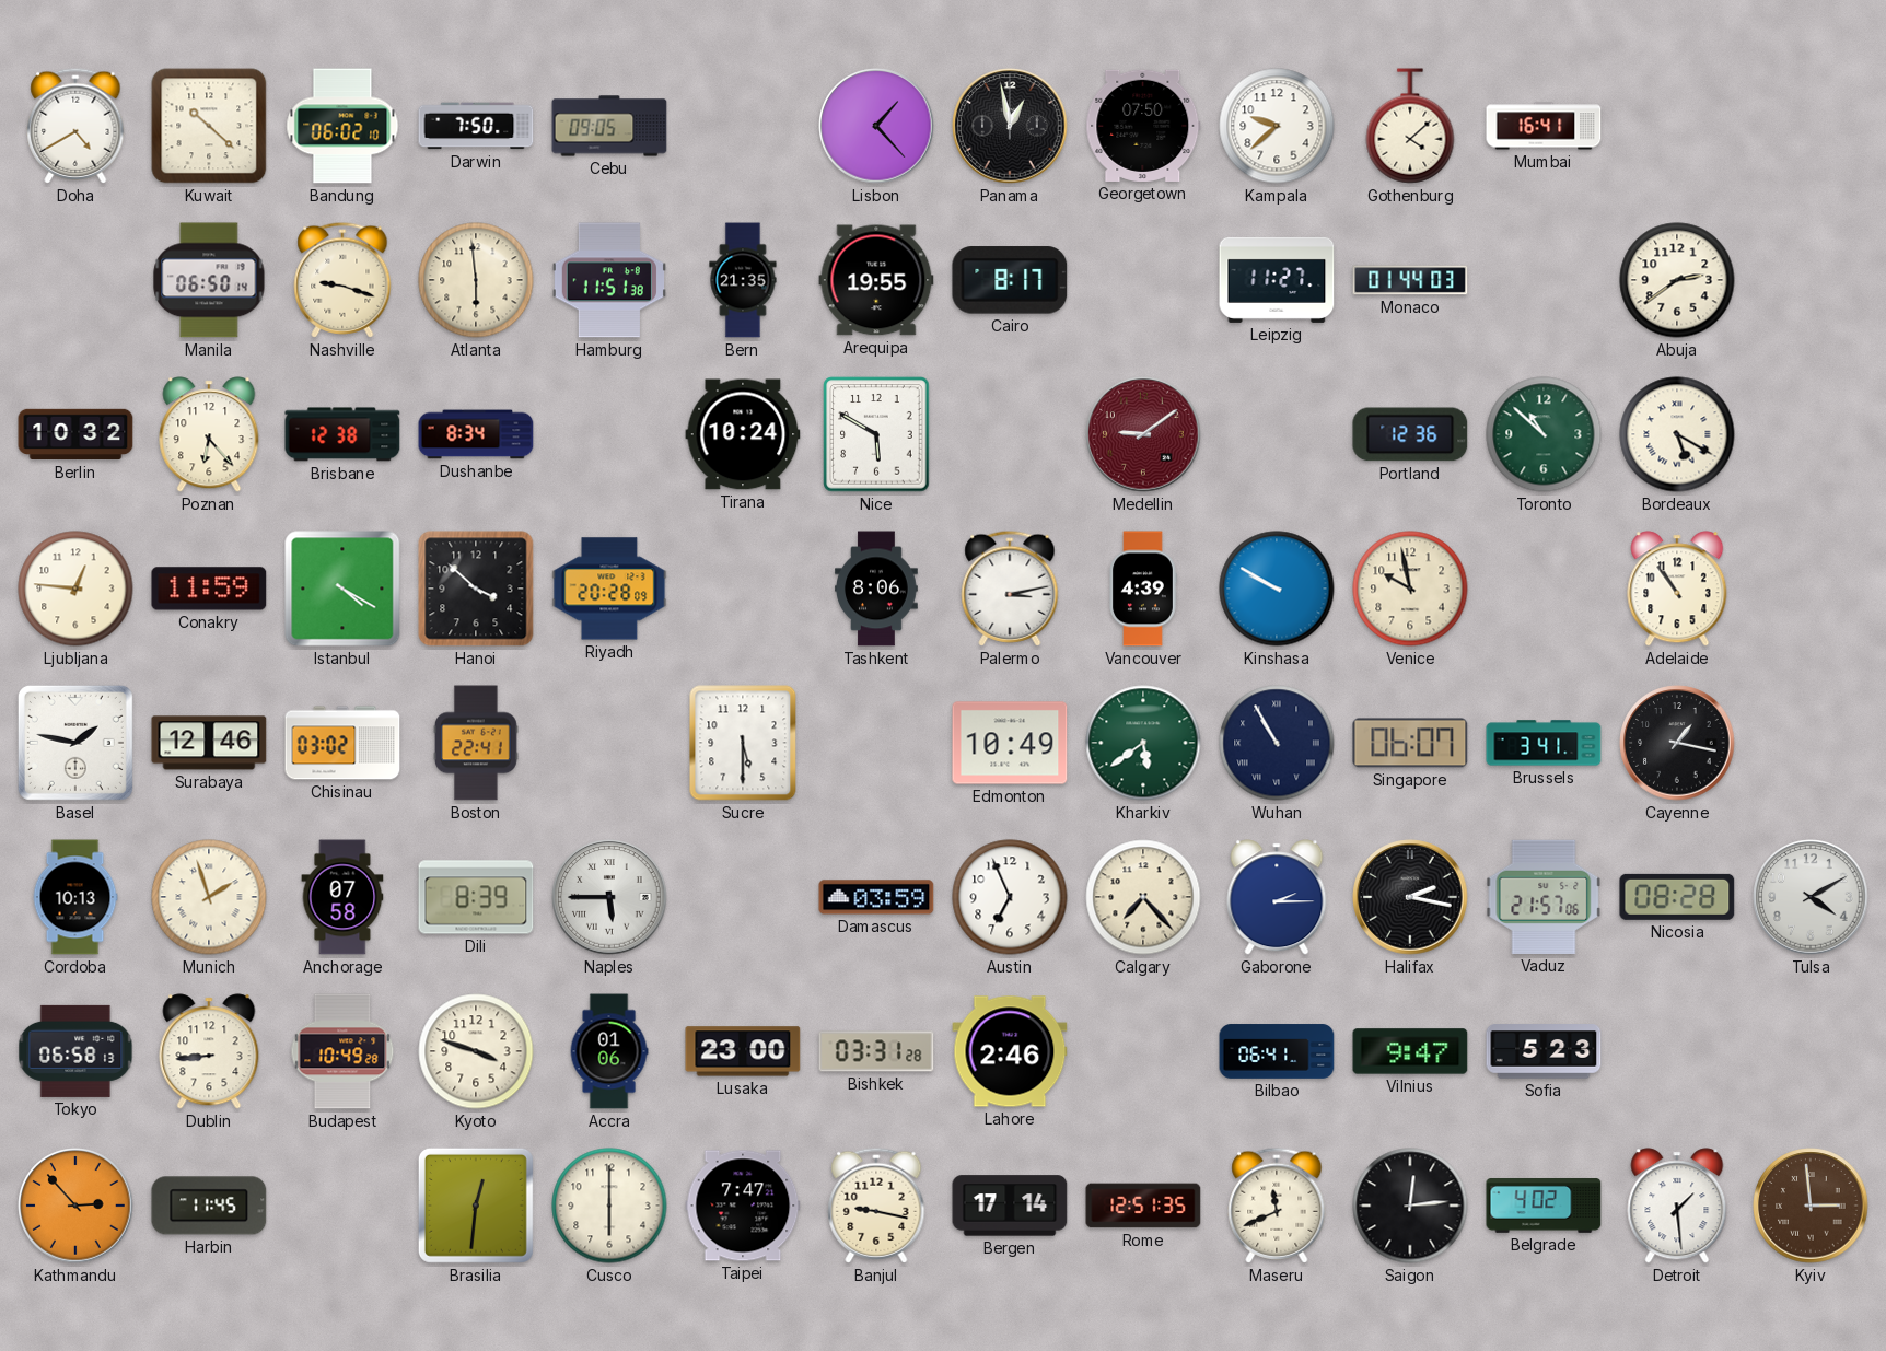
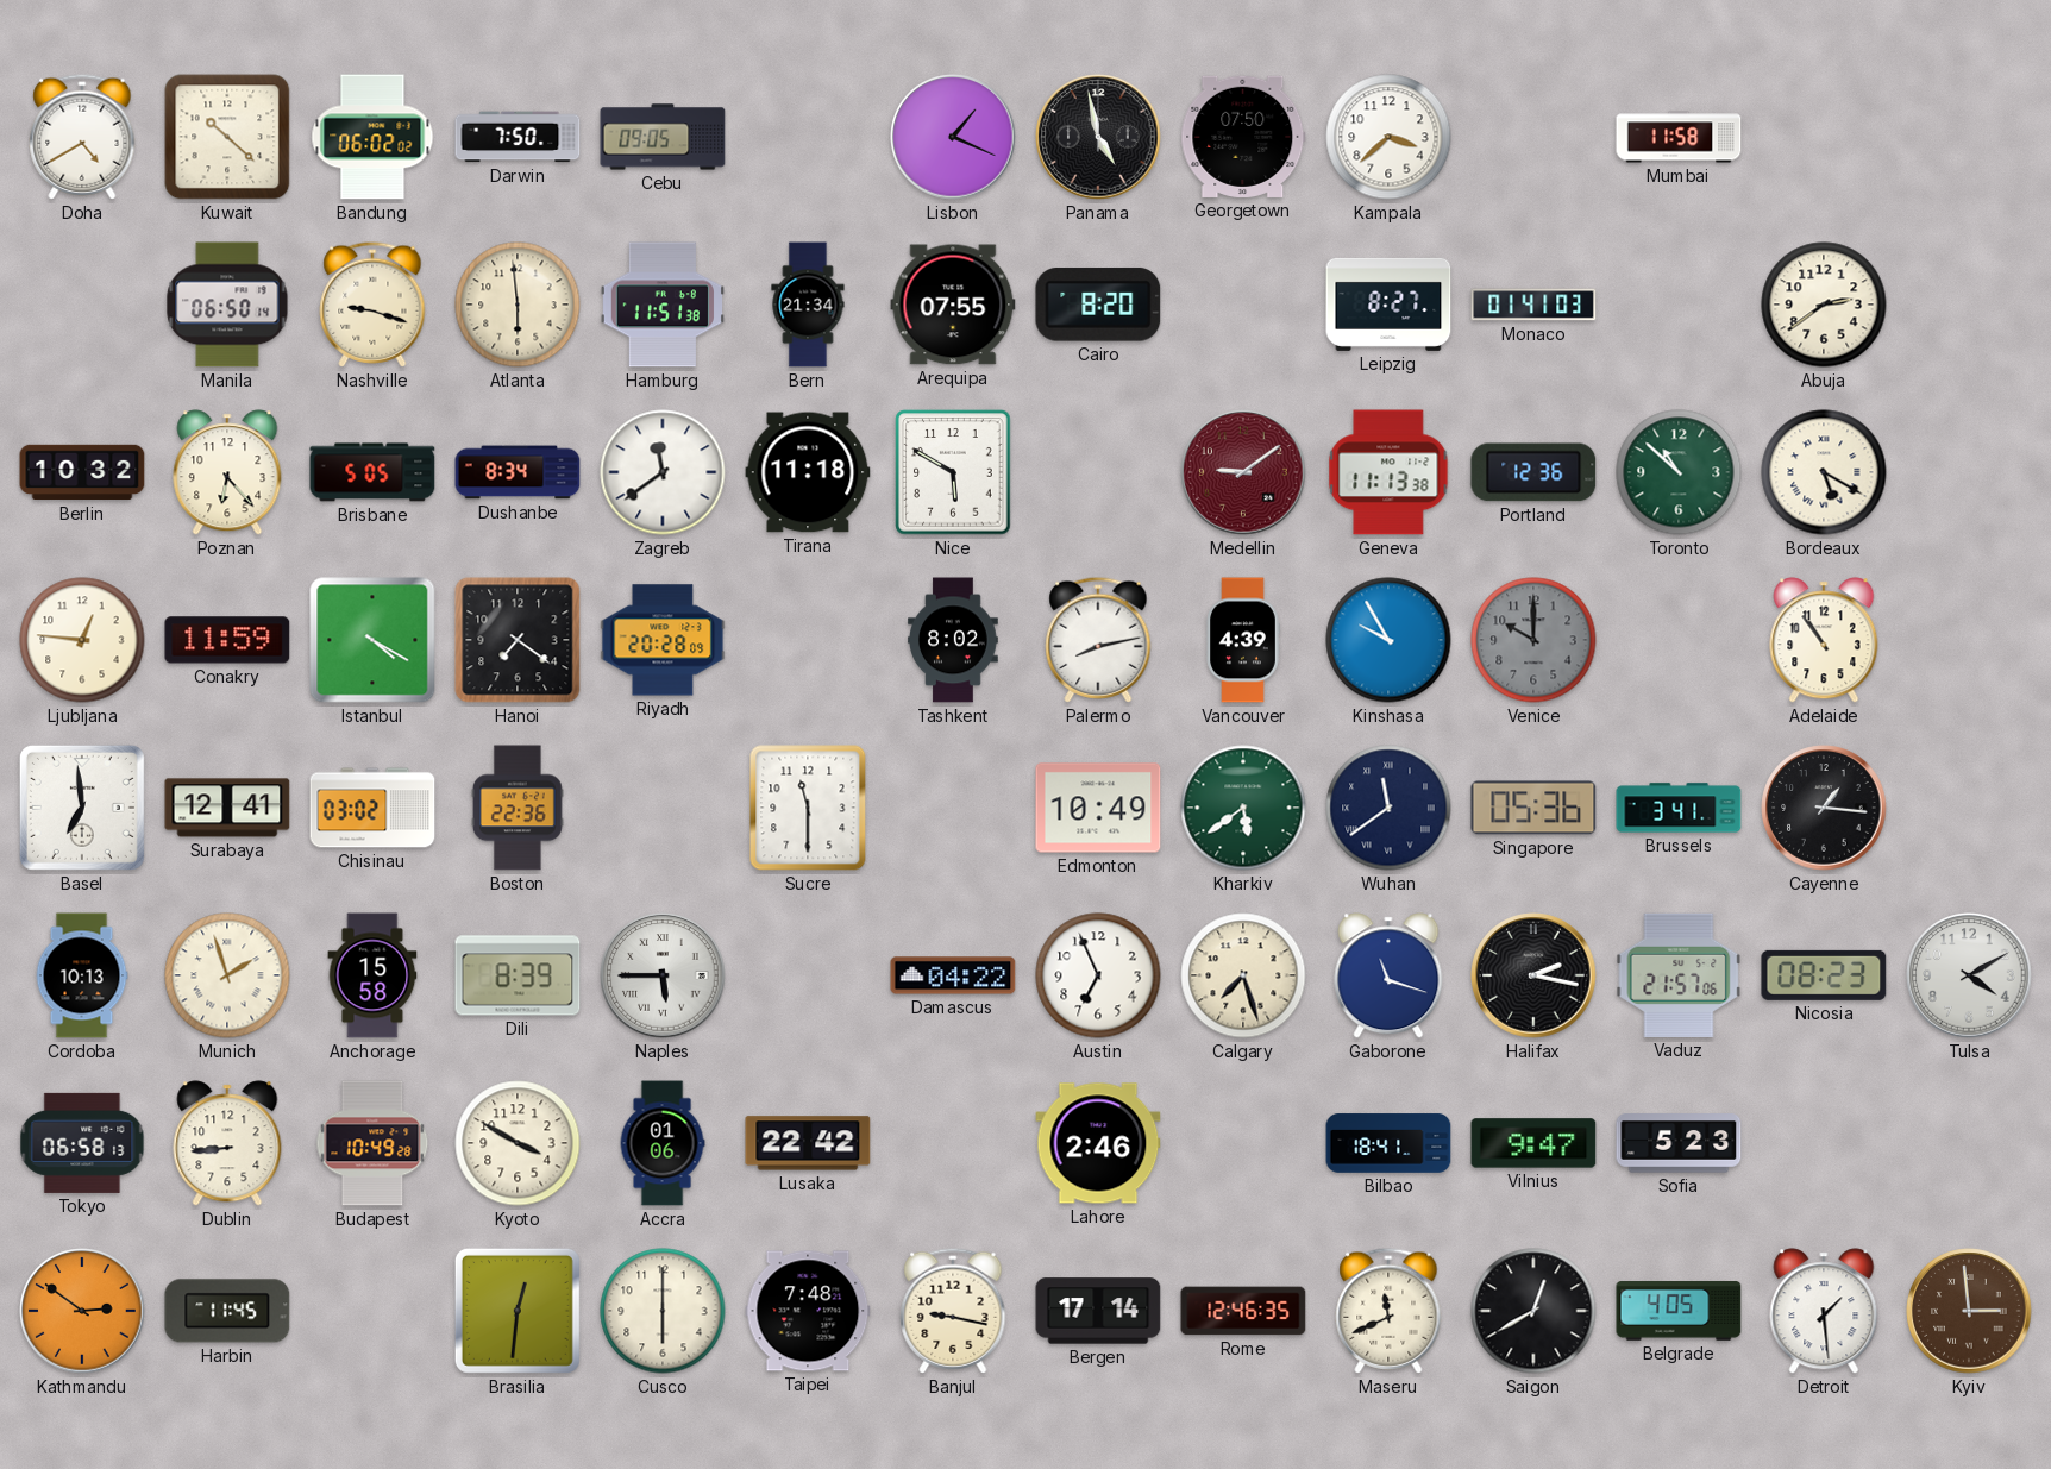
Bandung: 06:02:10 -> 06:02:02 (372, 137)
Lisbon: 1:23 -> 1:19 (953, 137)
Panama: 12:58 -> 4:58 (1098, 137)
Kampala: 9:38 -> 3:38 (1388, 137)
Gothenburg: 4:08 -> none (1410, 126)
Mumbai: 16:41 -> 11:58 (1679, 137)
Bern: 21:35 -> 21:34 (808, 305)
Arequipa: 19:55 -> 07:55 (953, 305)
Cairo: 8:17 -> 8:20 (1098, 305)
Leipzig: 11:27 -> 8:27 (1388, 305)
Monaco: 01:44 -> 01:41 (1533, 305)
Brisbane: 12:38 -> 5:05 (372, 472)
Zagreb: none -> 11:39 (663, 472)
Tirana: 10:24 -> 11:18 (808, 472)
Geneva: none -> 11:13 (1388, 472)
Hanoi: 3:52 -> 7:21 (518, 640)
Tashkent: 8:06 -> 8:02 (954, 640)
Palermo: 3:13 -> 8:13 (1098, 640)
Kinshasa: 9:50 -> 9:55 (1388, 640)
Venice: 9:58 -> 10:00 (1533, 640)
Venice dial: cream -> grey (1533, 640)
Basel: 1:47 -> 6:59 (82, 808)
Surabaya: 12:46 -> 12:41 (227, 808)
Boston: 22:41 -> 22:36 (519, 808)
Sucre: 5:30 -> 11:30 (808, 808)
Wuhan: 10:55 -> 11:39 (1388, 808)
Singapore: 06:07 -> 05:36 (1533, 808)
Cayenne: 1:17 -> 1:16 (1824, 808)
Anchorage: 07:58 -> 15:58 (372, 975)
Damascus: 03:59 -> 04:22 (953, 975)
Calgary: 7:23 -> 7:27 (1243, 975)
Gaborone: 2:15 -> 11:18 (1388, 975)
Nicosia: 08:28 -> 08:23 (1824, 975)
Kyoto: 3:48 -> 3:50 (518, 1143)
Lusaka: 23:00 -> 22:42 (808, 1143)
Bishkek: 03:31 -> none (876, 1051)
Bilbao: 06:41 -> 18:41 (1388, 1143)
Kathmandu: 2:53 -> 2:51 (82, 1311)
Taipei: 7:47 -> 7:48 (808, 1311)
Rome: 12:51 -> 12:46 (1243, 1311)
Saigon: 12:14 -> 12:40 (1533, 1311)
Belgrade: 4:02 -> 4:05 (1679, 1312)
